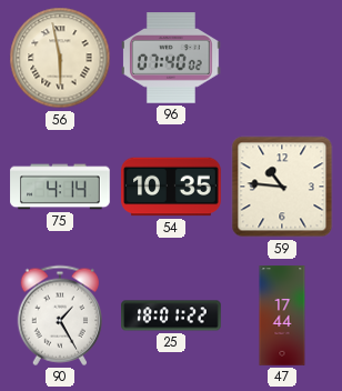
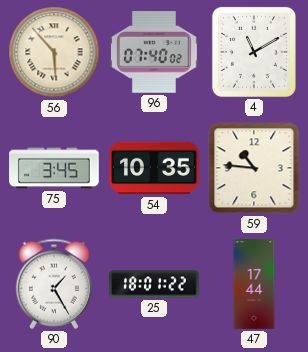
56: 5:58 -> 5:53 (54, 52)
4: none -> 11:10 (254, 52)
75: 4:14 -> 3:45 (54, 168)
